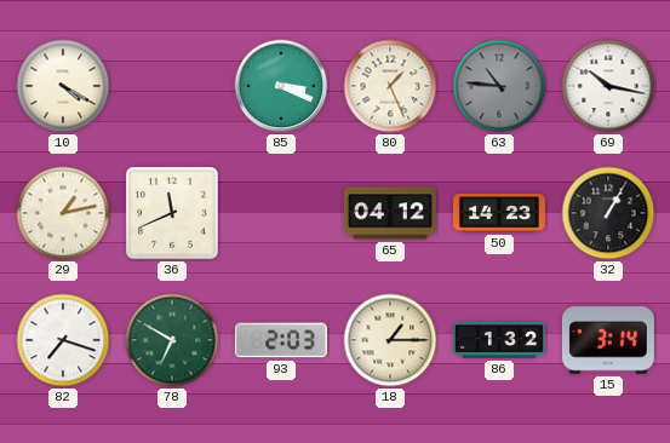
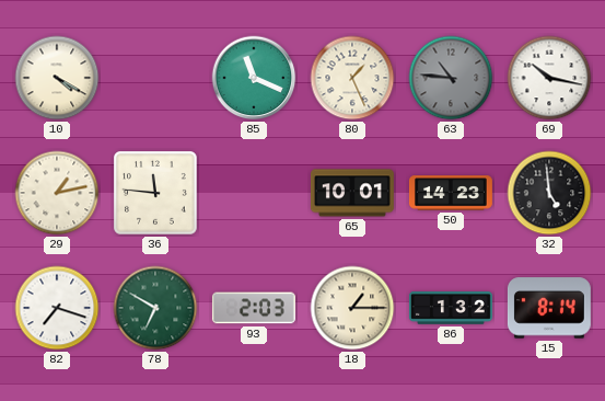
85: 3:19 -> 11:19 (254, 78)
36: 11:41 -> 11:46 (156, 194)
65: 04:12 -> 10:01 (352, 193)
32: 1:05 -> 4:59 (549, 193)
15: 3:14 -> 8:14 (549, 308)
